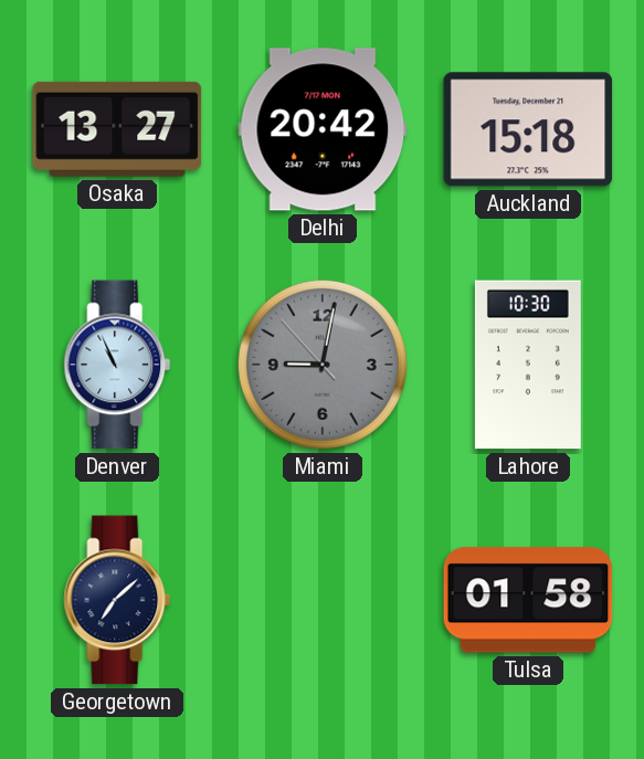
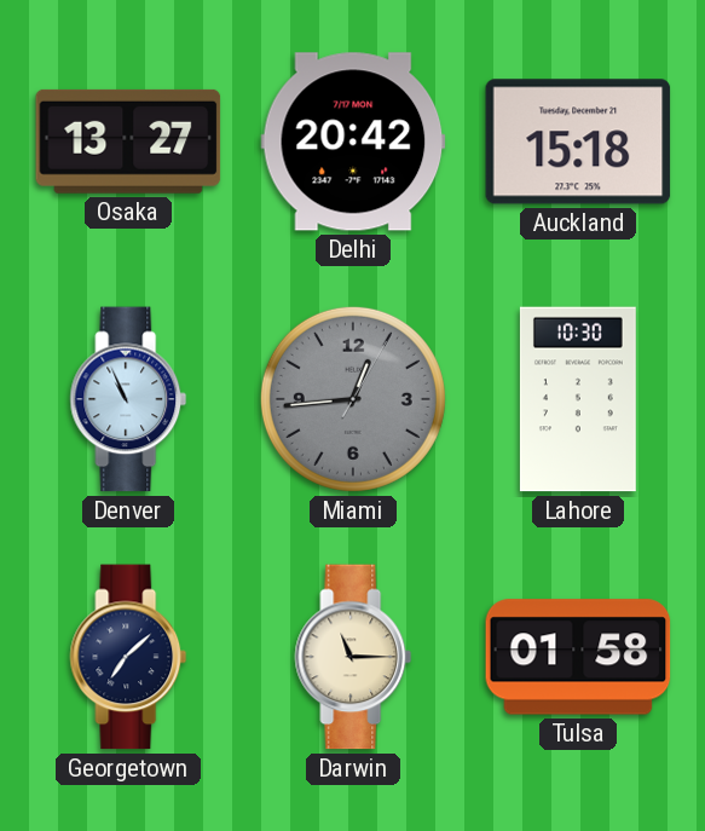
Miami: 9:01 -> 12:44 (353, 399)
Darwin: none -> 11:15 (353, 657)
